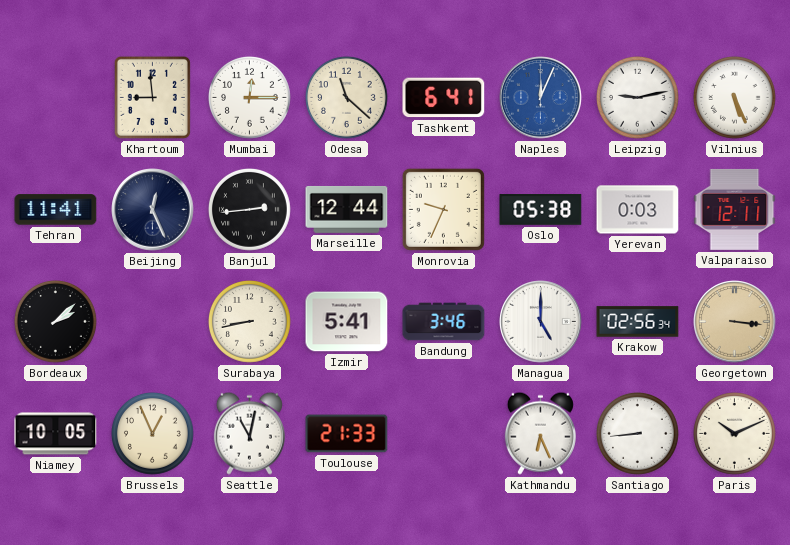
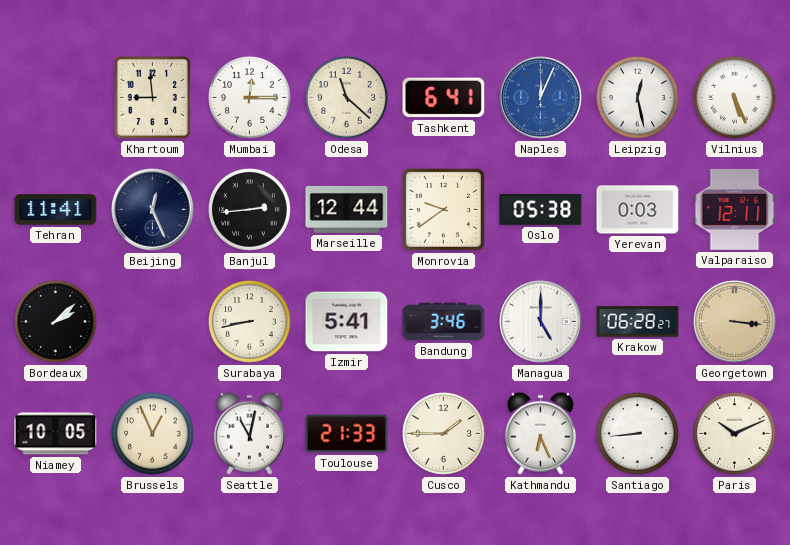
Leipzig: 9:13 -> 12:28 (638, 98)
Monrovia: 9:34 -> 9:39 (443, 209)
Krakow: 02:56 -> 06:28 (638, 322)
Cusco: none -> 1:45 (444, 434)
